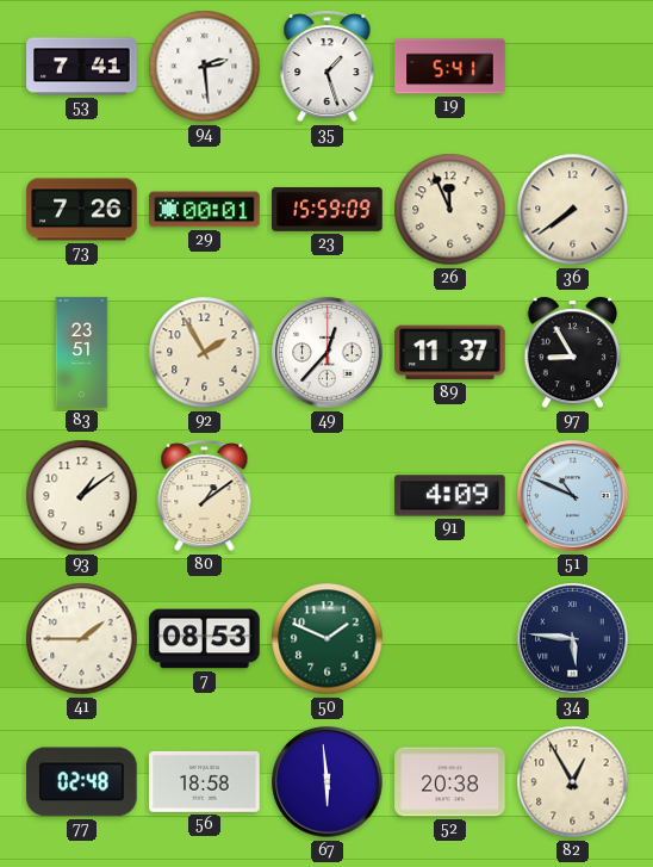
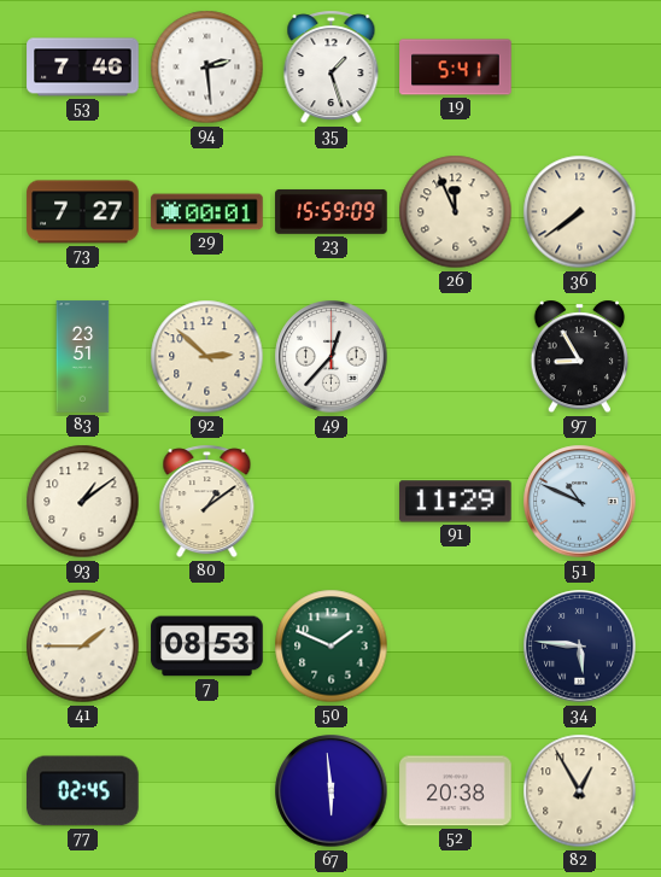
53: 7:41 -> 7:46 (83, 68)
73: 7:26 -> 7:27 (83, 212)
92: 1:55 -> 2:52 (207, 357)
89: 11:37 -> none (450, 353)
91: 4:09 -> 11:29 (456, 502)
77: 02:48 -> 02:45 (83, 791)
56: 18:58 -> none (205, 781)
